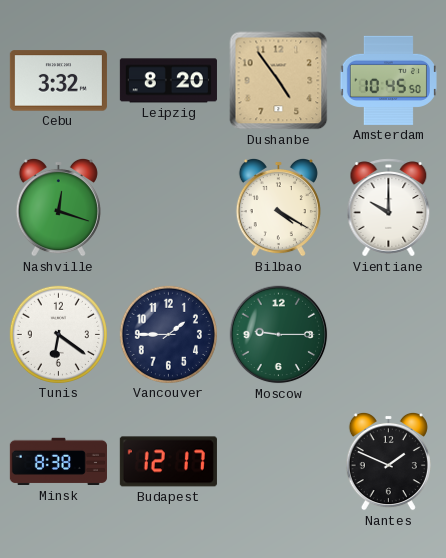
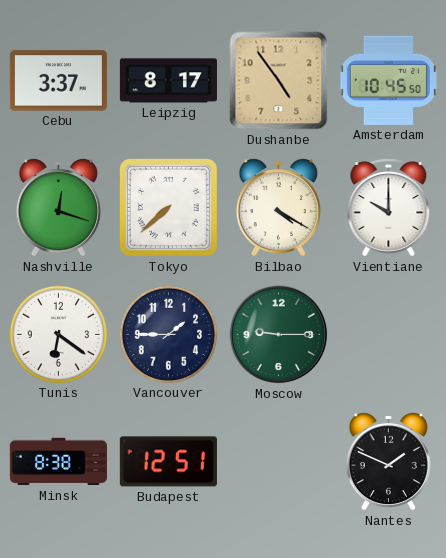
Cebu: 3:32 -> 3:37 (58, 81)
Leipzig: 8:20 -> 8:17 (168, 81)
Tokyo: none -> 7:38 (168, 207)
Budapest: 12:17 -> 12:51 (168, 462)
